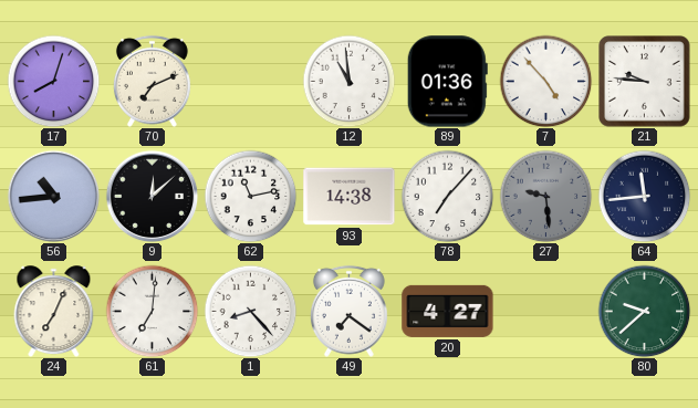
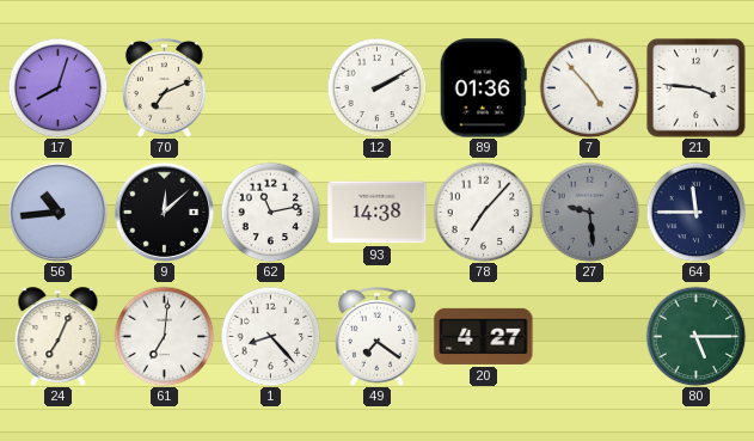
12: 10:59 -> 2:10 (376, 87)
21: 9:46 -> 3:46 (697, 88)
64: 11:44 -> 11:45 (695, 212)
80: 9:38 -> 5:15 (695, 336)
